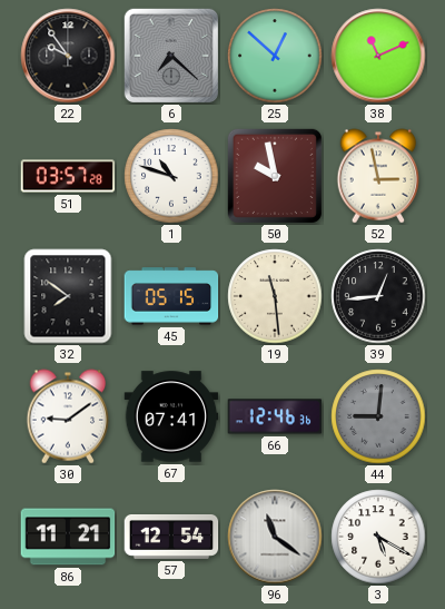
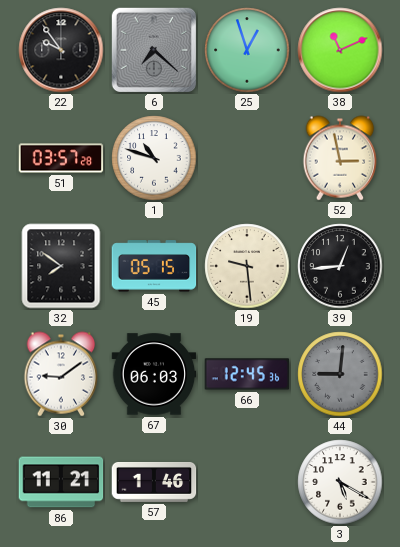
25: 12:52 -> 12:57 (247, 50)
50: 9:58 -> none (275, 176)
19: 11:29 -> 9:29 (247, 266)
67: 07:41 -> 06:03 (154, 374)
66: 12:46 -> 12:45 (247, 374)
57: 12:54 -> 1:46 (154, 483)
96: 11:21 -> none (275, 537)
